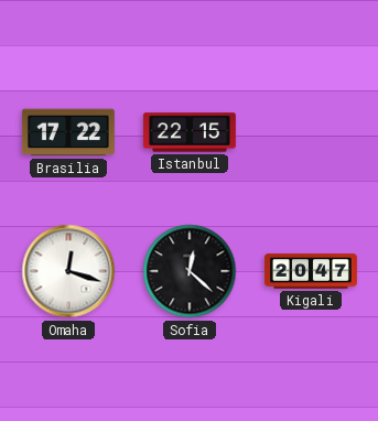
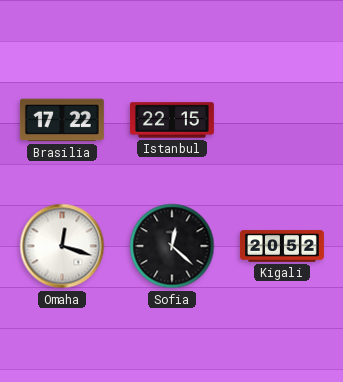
Kigali: 20:47 -> 20:52 (282, 246)
